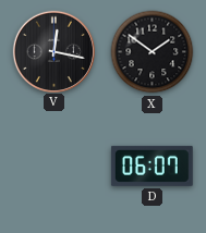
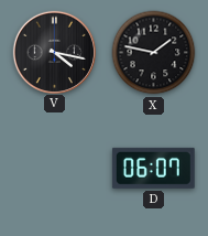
V: 12:17 -> 4:17 (54, 52)
X: 1:51 -> 1:47 (154, 53)
